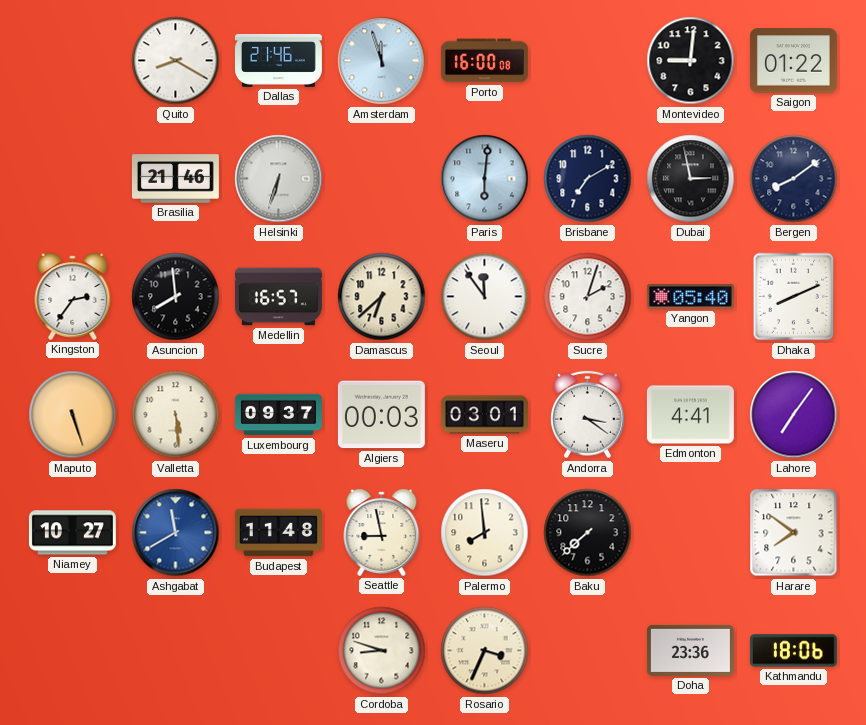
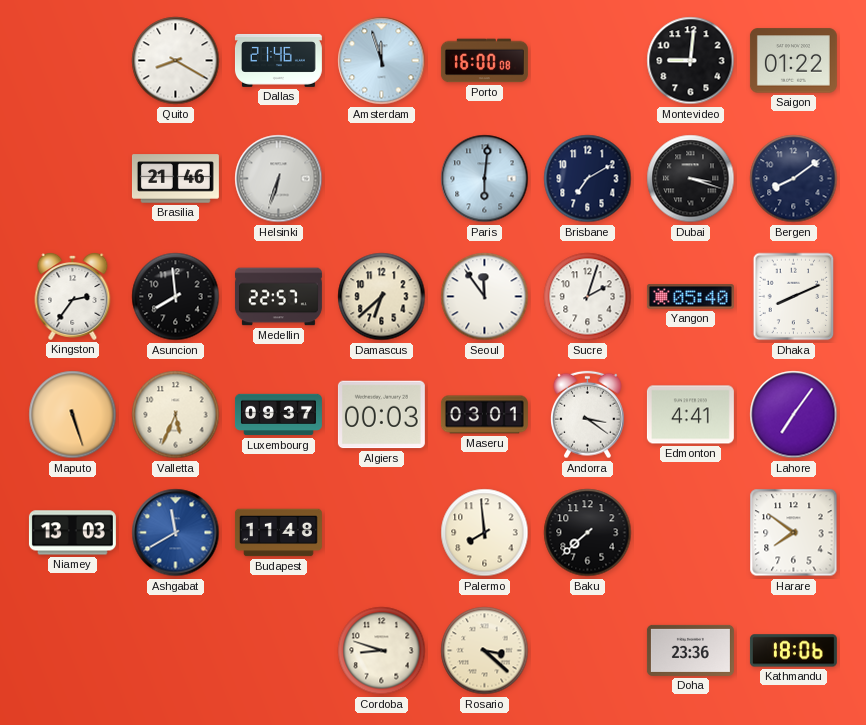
Dubai: 2:58 -> 3:18 (691, 179)
Medellin: 16:57 -> 22:57 (278, 297)
Valletta: 5:29 -> 5:34 (176, 415)
Niamey: 10:27 -> 13:03 (72, 533)
Seattle: 8:58 -> none (382, 533)
Rosario: 3:34 -> 3:22 (485, 651)
